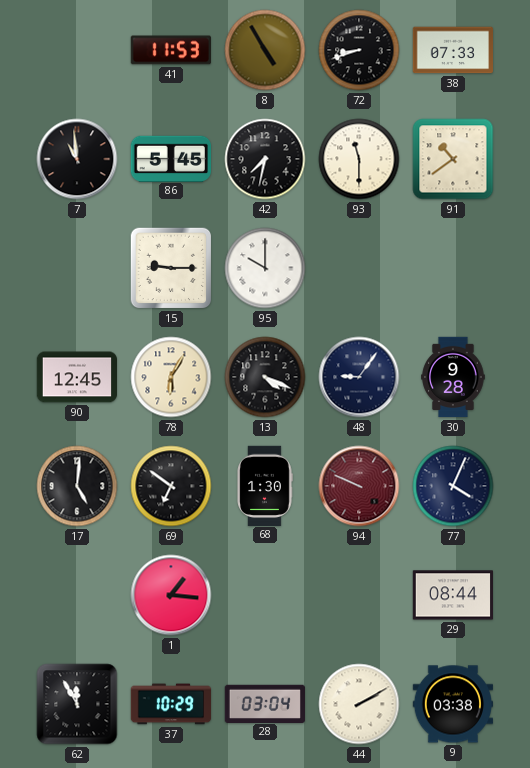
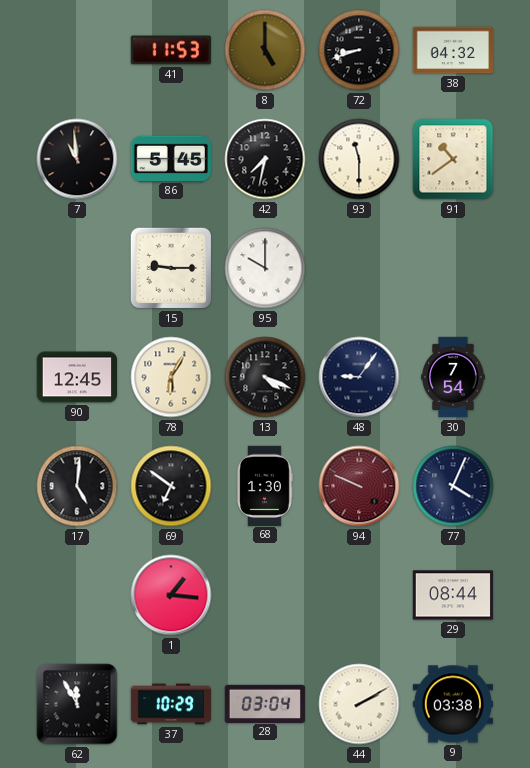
8: 4:55 -> 5:00 (265, 50)
38: 07:33 -> 04:32 (453, 50)
30: 9:28 -> 7:54 (453, 377)
